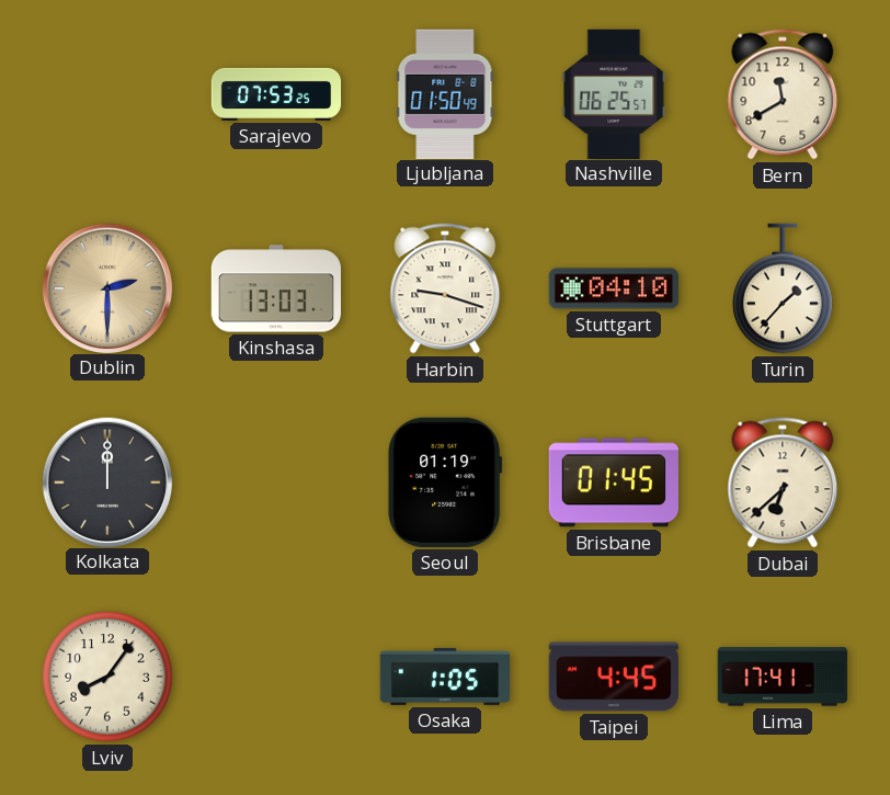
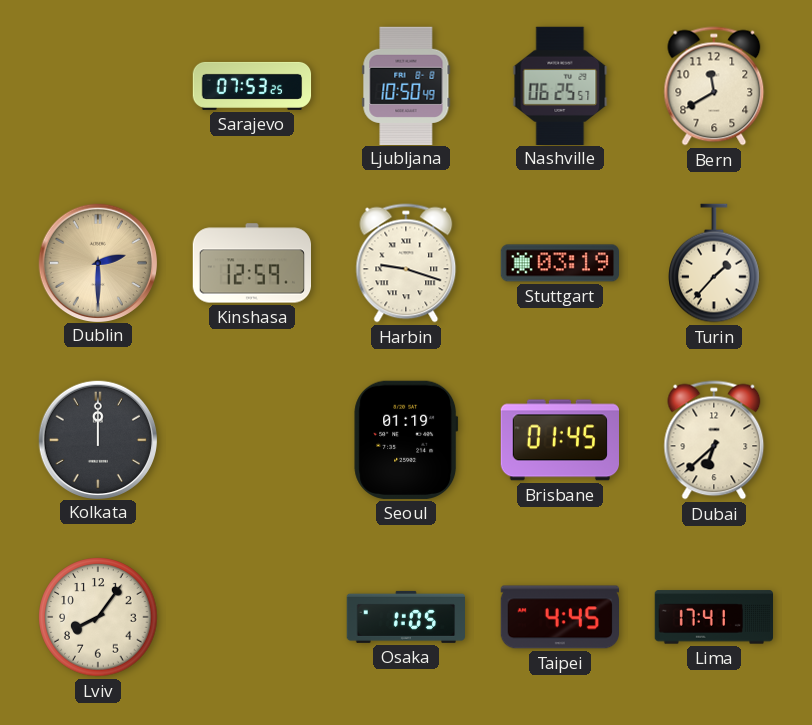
Ljubljana: 01:50 -> 10:50 (406, 85)
Kinshasa: 13:03 -> 12:59 (252, 263)
Stuttgart: 04:10 -> 03:19 (559, 263)
